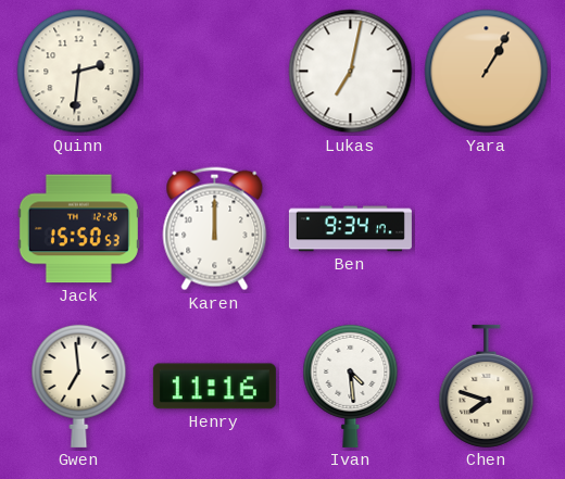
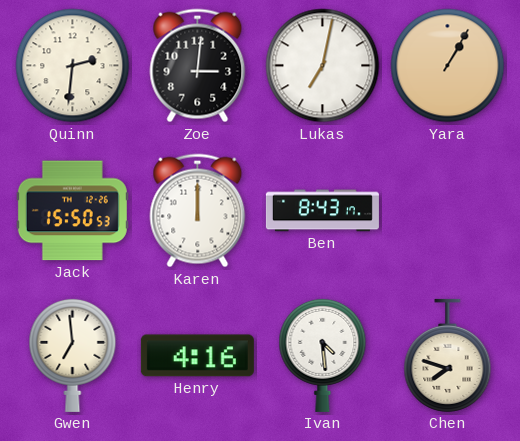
Zoe: none -> 3:01 (198, 66)
Ben: 9:34 -> 8:43 (322, 211)
Henry: 11:16 -> 4:16 (197, 356)
